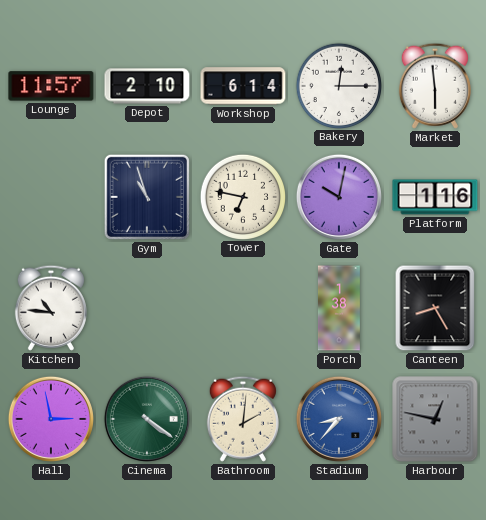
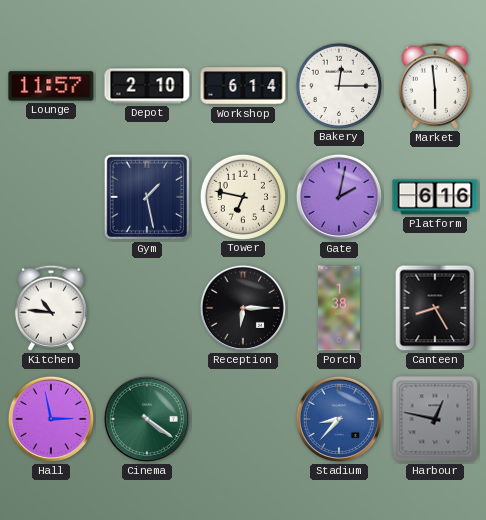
Gym: 10:57 -> 1:28 (147, 197)
Gate: 10:02 -> 2:02 (339, 197)
Platform: 1:16 -> 6:16 (435, 197)
Reception: none -> 6:15 (243, 308)
Bathroom: 2:01 -> none (243, 419)
